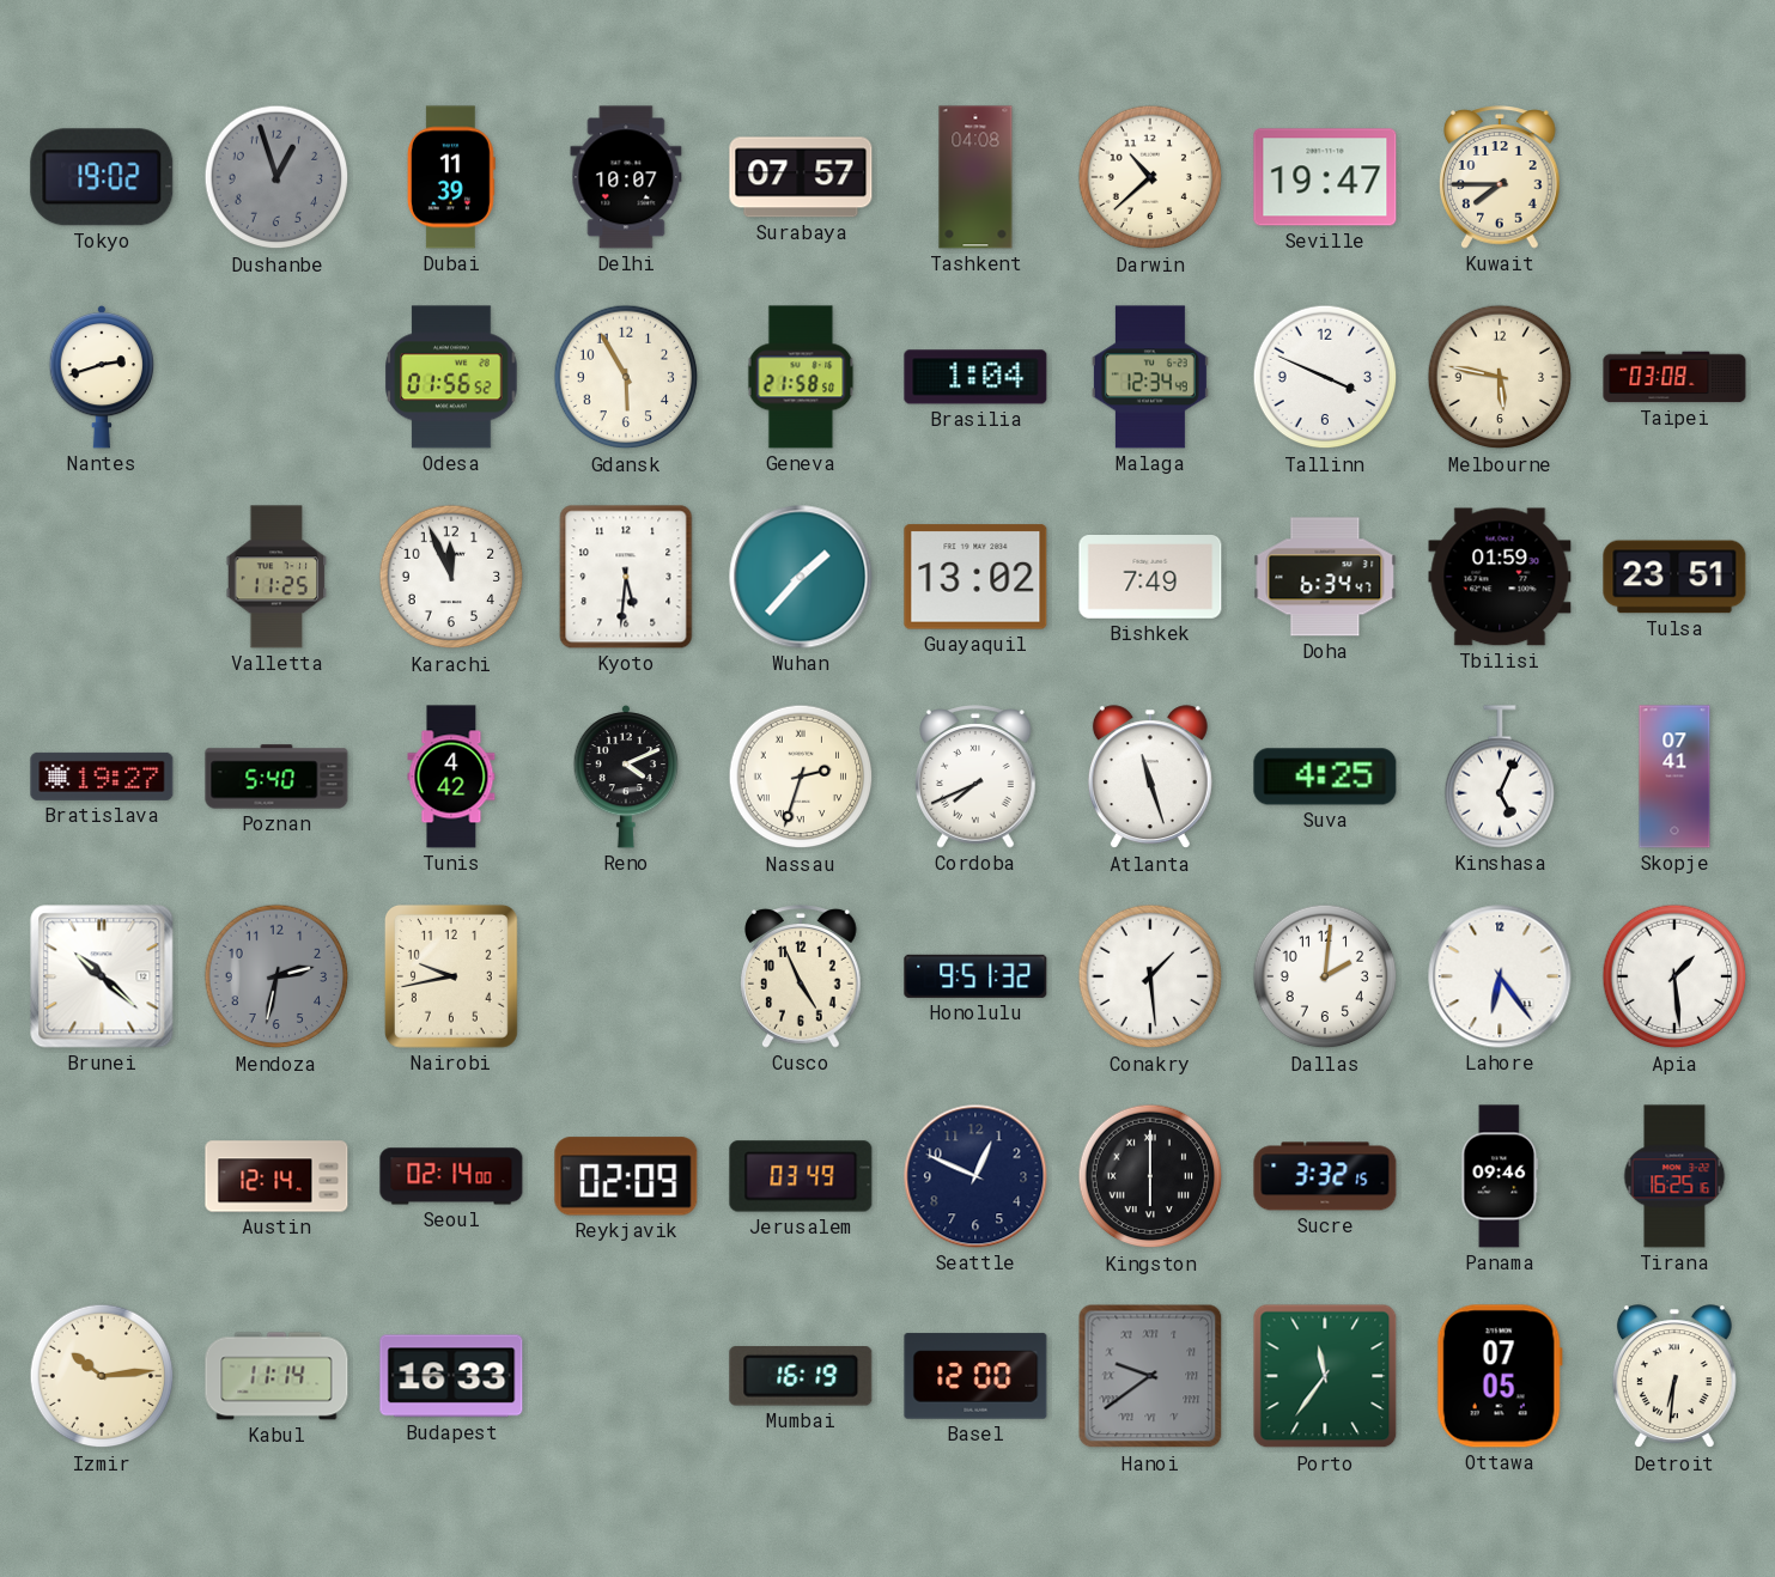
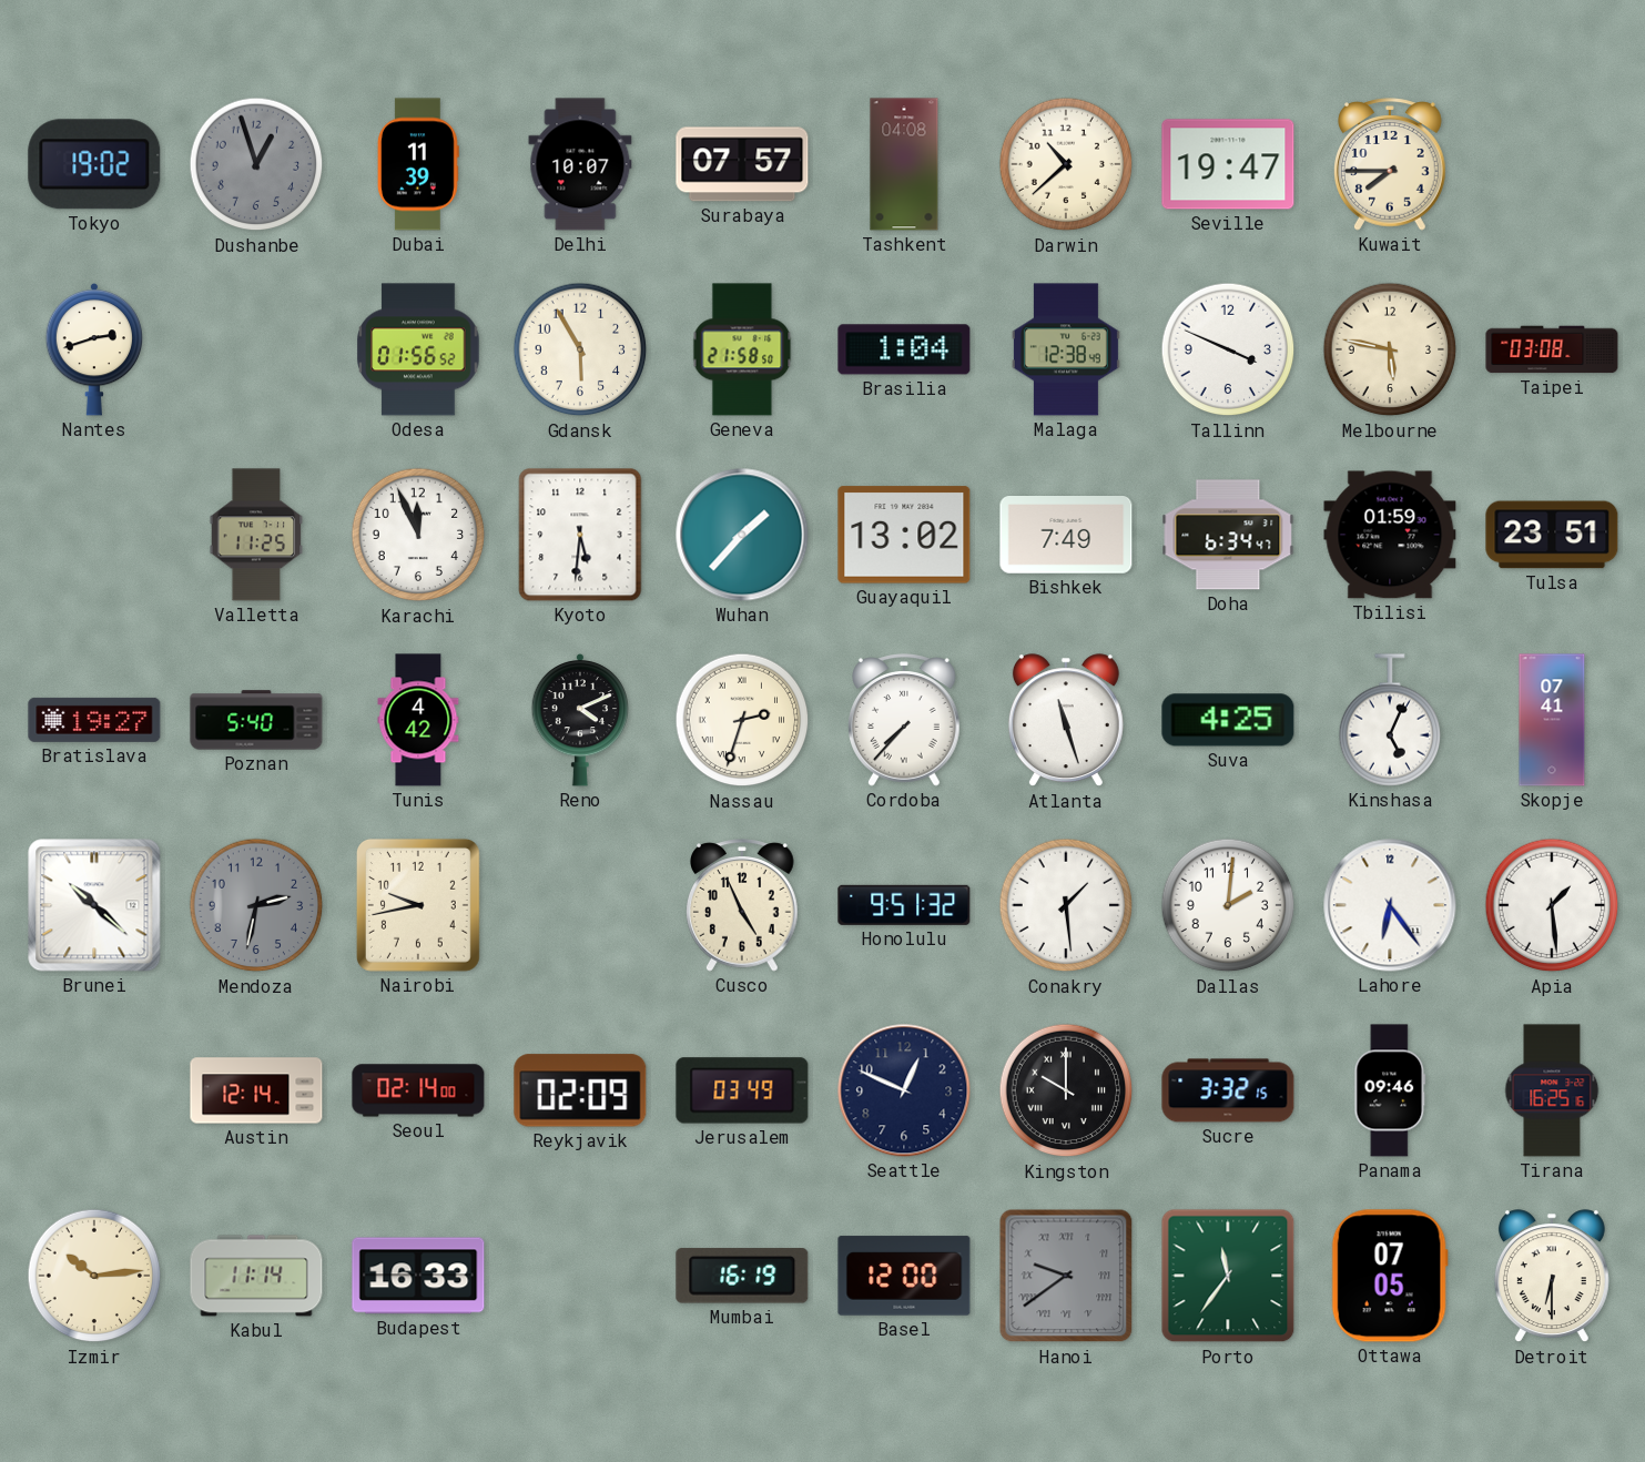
Malaga: 12:34 -> 12:38 (1066, 349)
Cordoba: 7:41 -> 7:37 (905, 720)
Kingston: 6:00 -> 10:00 (1066, 1090)
Detroit: 6:31 -> 6:30 (1552, 1277)
